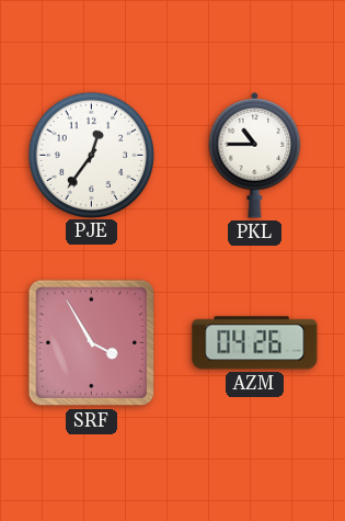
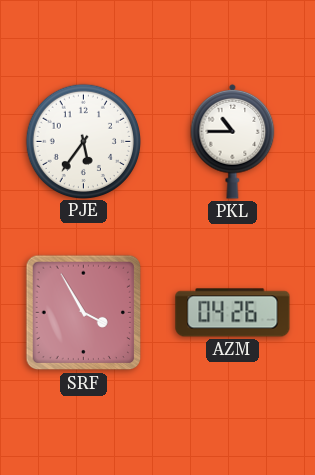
PJE: 12:36 -> 5:36 (83, 141)
